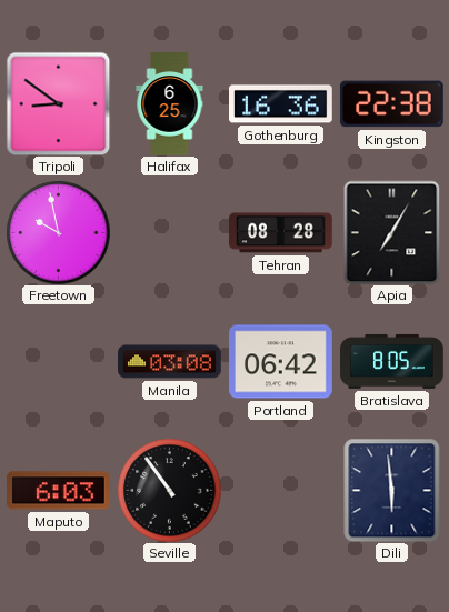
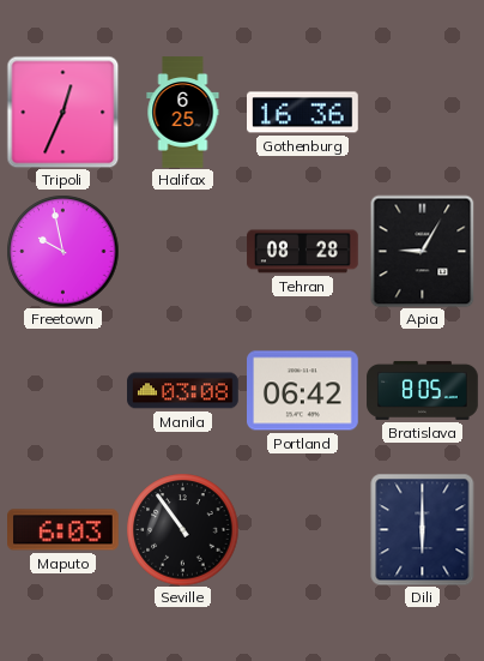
Tripoli: 8:51 -> 12:34 (62, 112)
Kingston: 22:38 -> none (391, 104)
Apia: 7:05 -> 9:05 (423, 251)
Dili: 5:59 -> 6:00 (423, 529)
